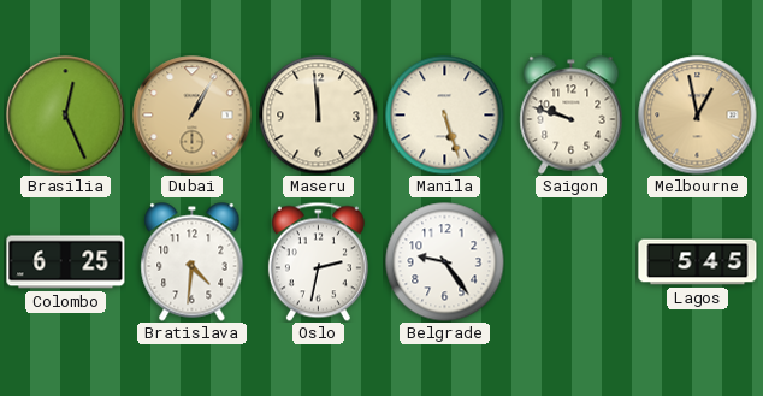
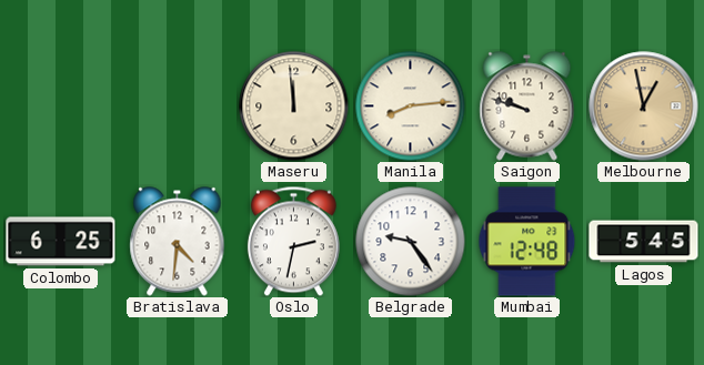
Brasilia: 12:26 -> none (66, 116)
Dubai: 1:05 -> none (193, 116)
Manila: 5:27 -> 8:14 (411, 107)
Mumbai: none -> 12:48 (527, 242)
